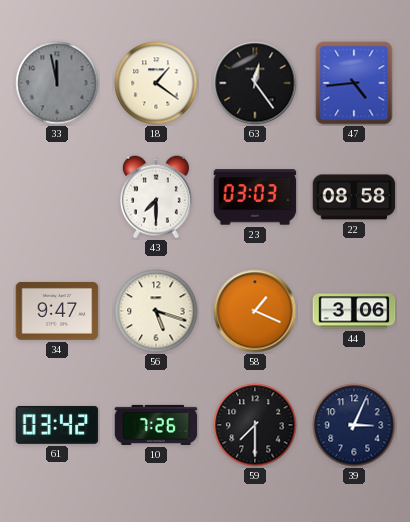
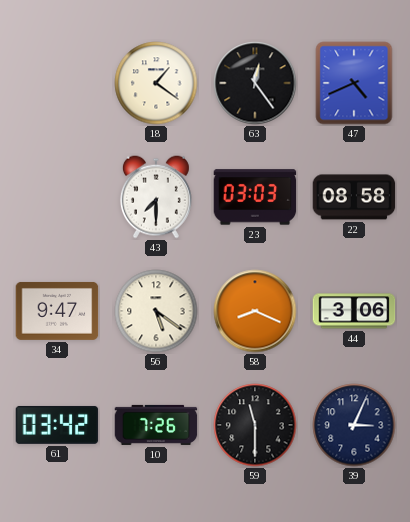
33: 11:58 -> none (57, 83)
47: 4:44 -> 4:41 (354, 83)
56: 5:18 -> 5:21 (156, 311)
58: 1:19 -> 8:19 (255, 311)
59: 7:30 -> 11:30 (255, 425)
